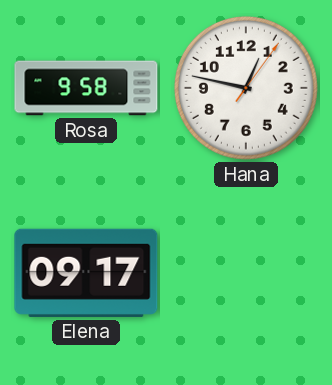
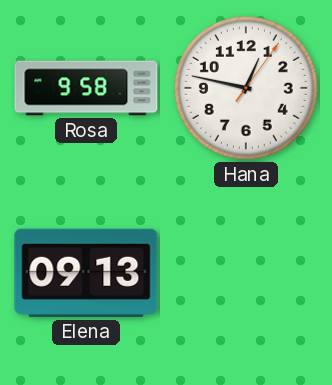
Elena: 09:17 -> 09:13 (86, 273)
